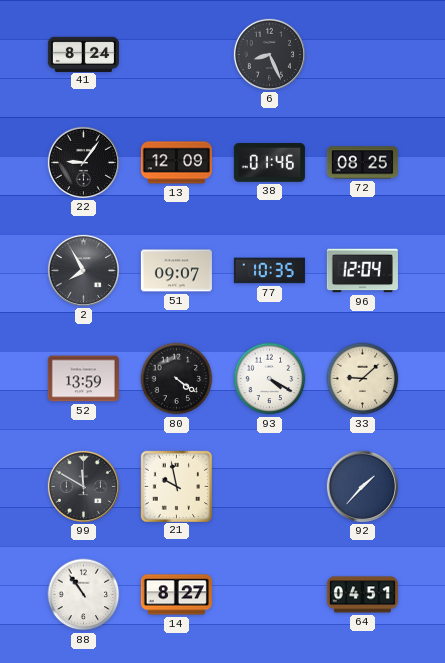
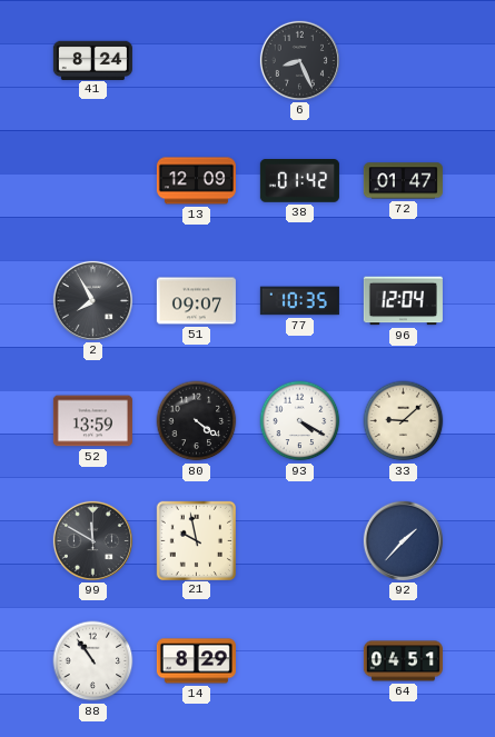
22: 9:06 -> none (83, 162)
38: 01:46 -> 01:42 (299, 181)
72: 08:25 -> 01:47 (403, 181)
14: 8:27 -> 8:29 (196, 661)
